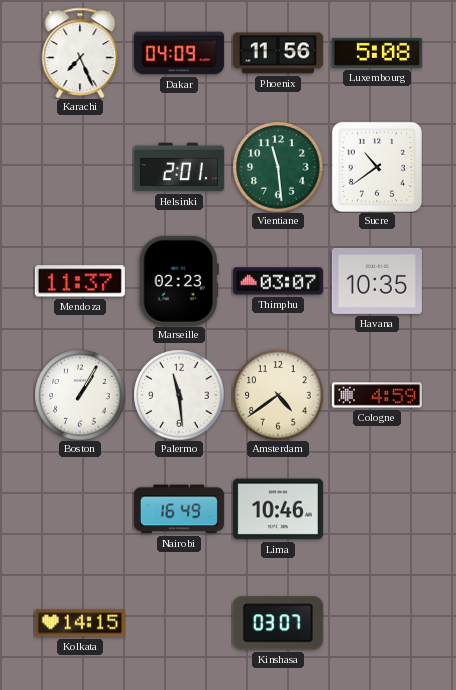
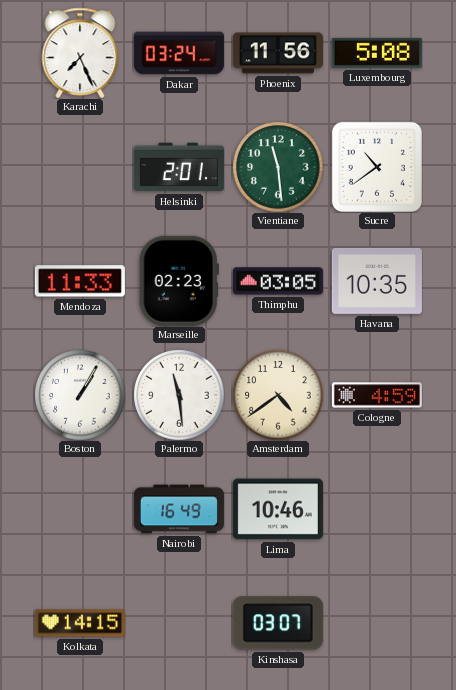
Dakar: 04:09 -> 03:24 (179, 53)
Mendoza: 11:37 -> 11:33 (80, 281)
Thimphu: 03:07 -> 03:05 (278, 281)
